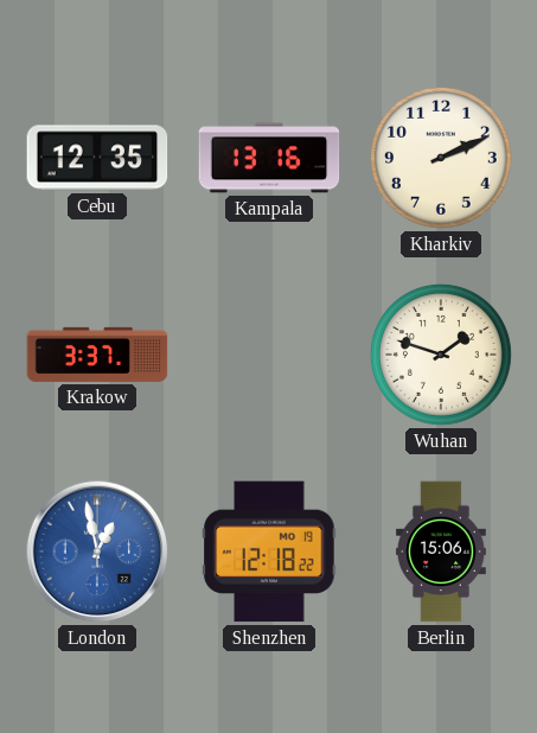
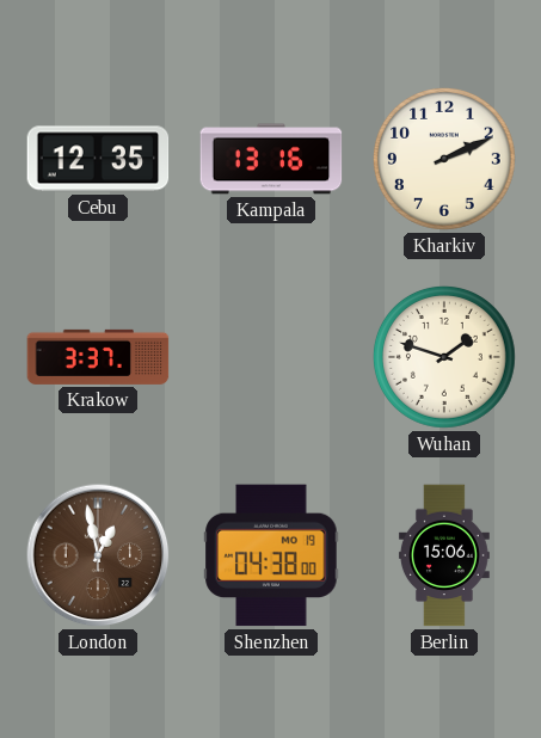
London dial: blue -> brown (98, 555)
Shenzhen: 12:18 -> 04:38 (271, 555)
